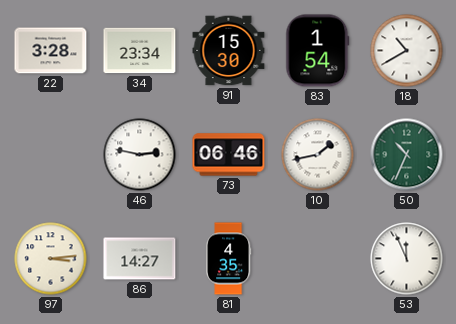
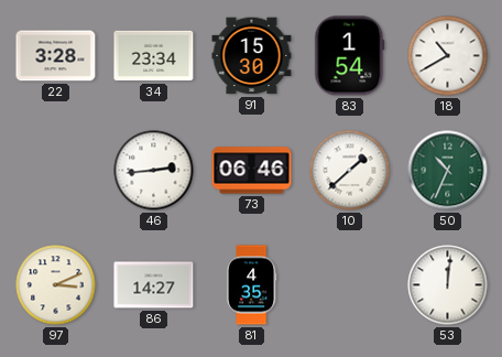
46: 2:47 -> 2:44 (154, 171)
10: 1:43 -> 1:38 (350, 171)
97: 3:14 -> 3:11 (56, 285)
53: 11:56 -> 12:01 (448, 285)
